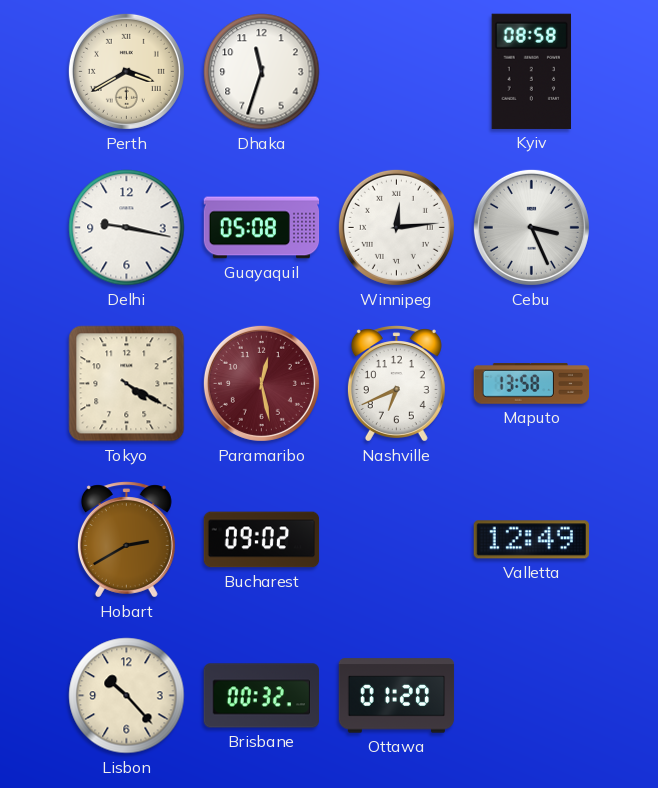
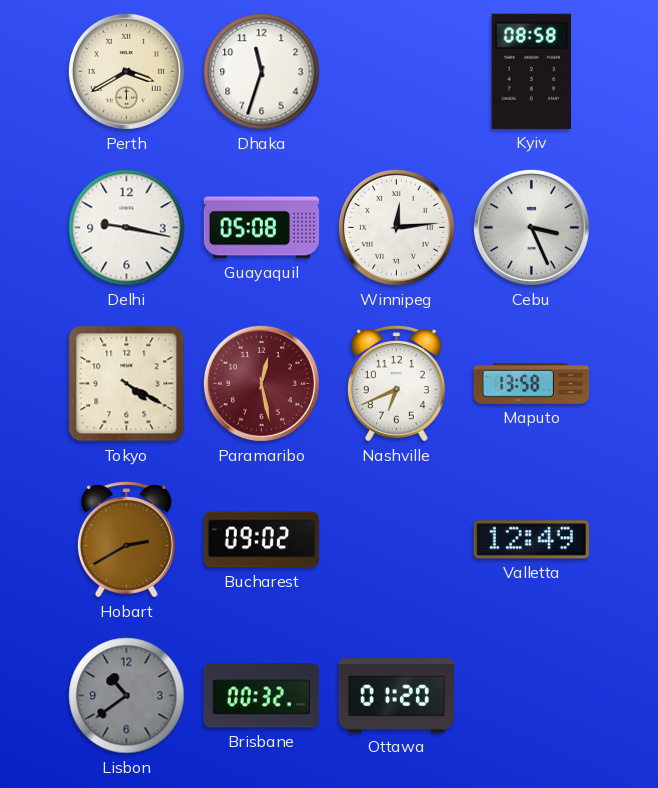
Lisbon: 10:23 -> 10:39 (127, 696)
Lisbon dial: cream -> grey (127, 696)
